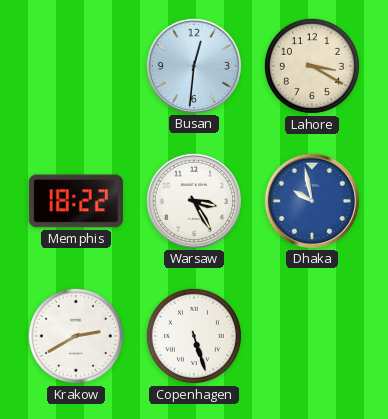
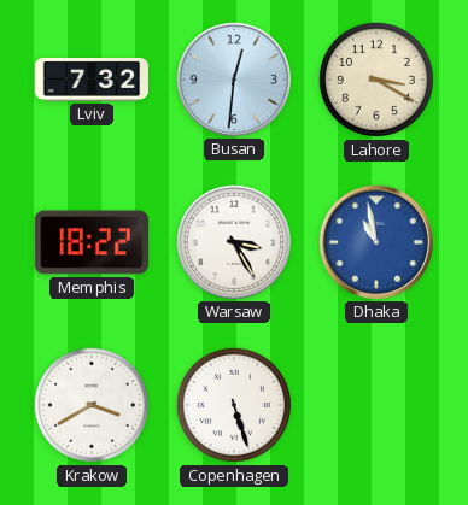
Lviv: none -> 7:32 (90, 80)
Dhaka: 9:58 -> 10:58 (375, 241)
Krakow: 2:40 -> 3:40 (92, 405)
